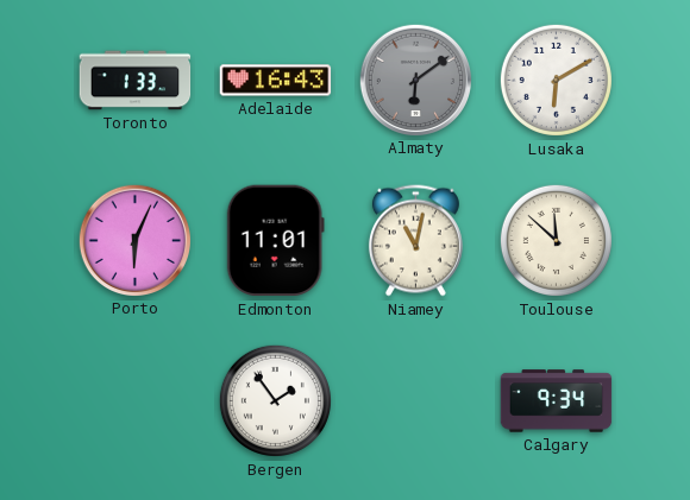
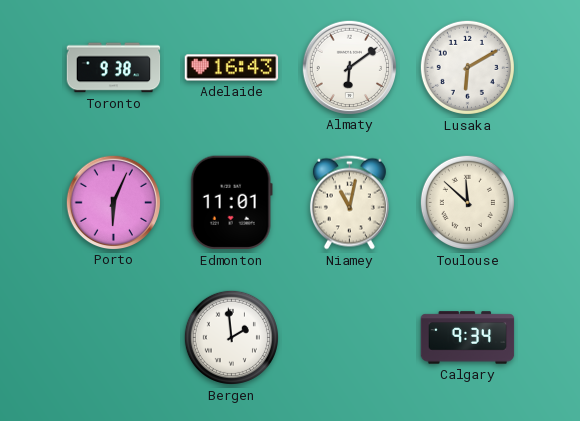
Toronto: 1:33 -> 9:38 (114, 68)
Almaty dial: grey -> white (349, 67)
Bergen: 1:54 -> 1:59 (231, 337)
